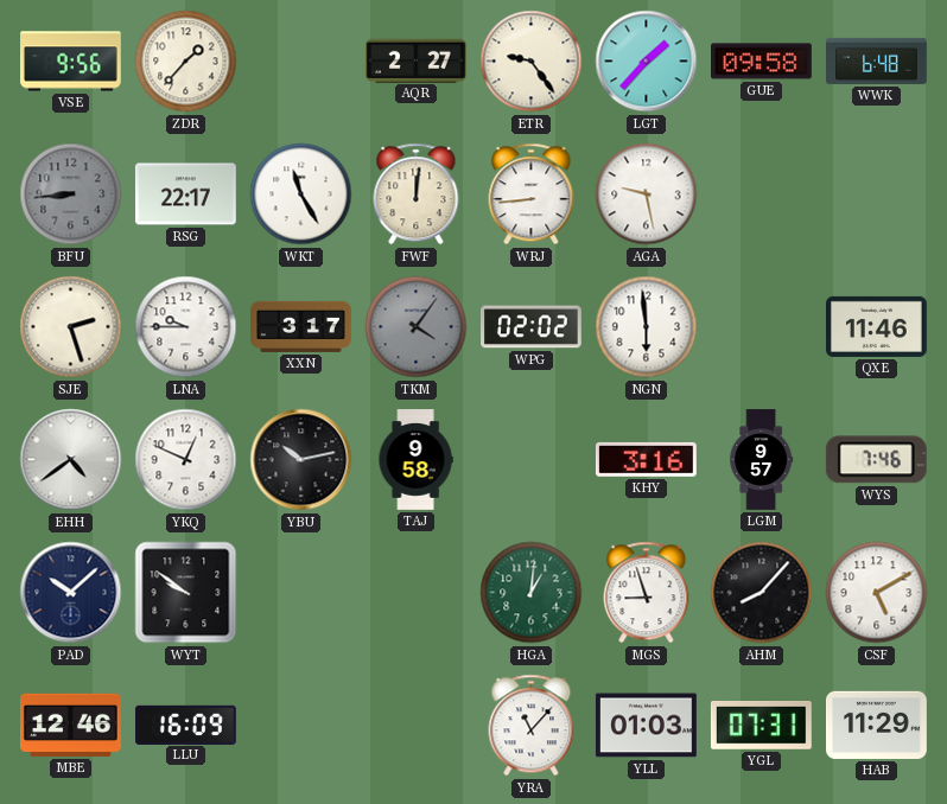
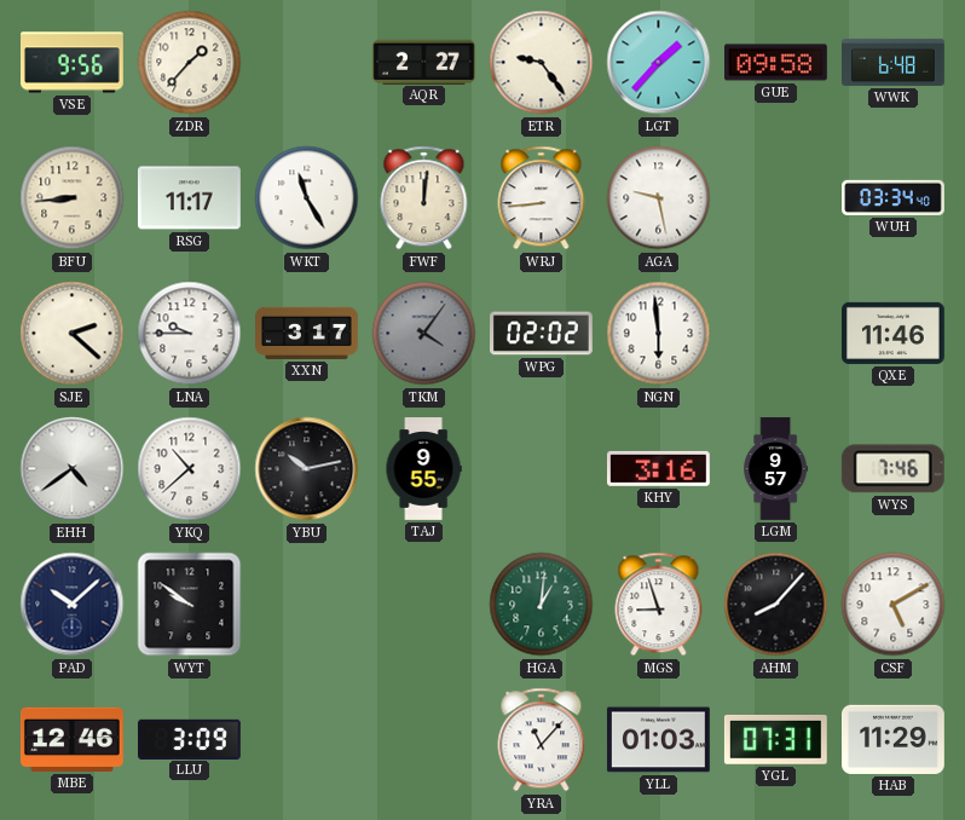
BFU dial: grey -> cream (73, 198)
RSG: 22:17 -> 11:17 (189, 198)
WUH: none -> 03:34 (894, 197)
SJE: 2:27 -> 2:22 (73, 334)
YKQ: 12:49 -> 10:38 (190, 469)
TAJ: 9:58 -> 9:55 (423, 469)
LLU: 16:09 -> 3:09 (190, 739)
